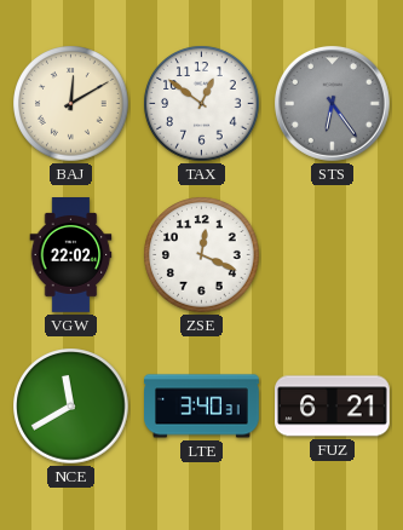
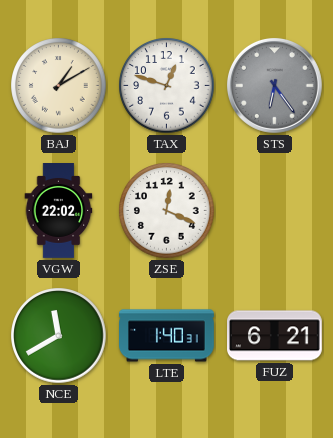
BAJ: 12:10 -> 1:10 (59, 86)
TAX: 12:51 -> 12:48 (167, 86)
LTE: 3:40 -> 1:40 (167, 336)
